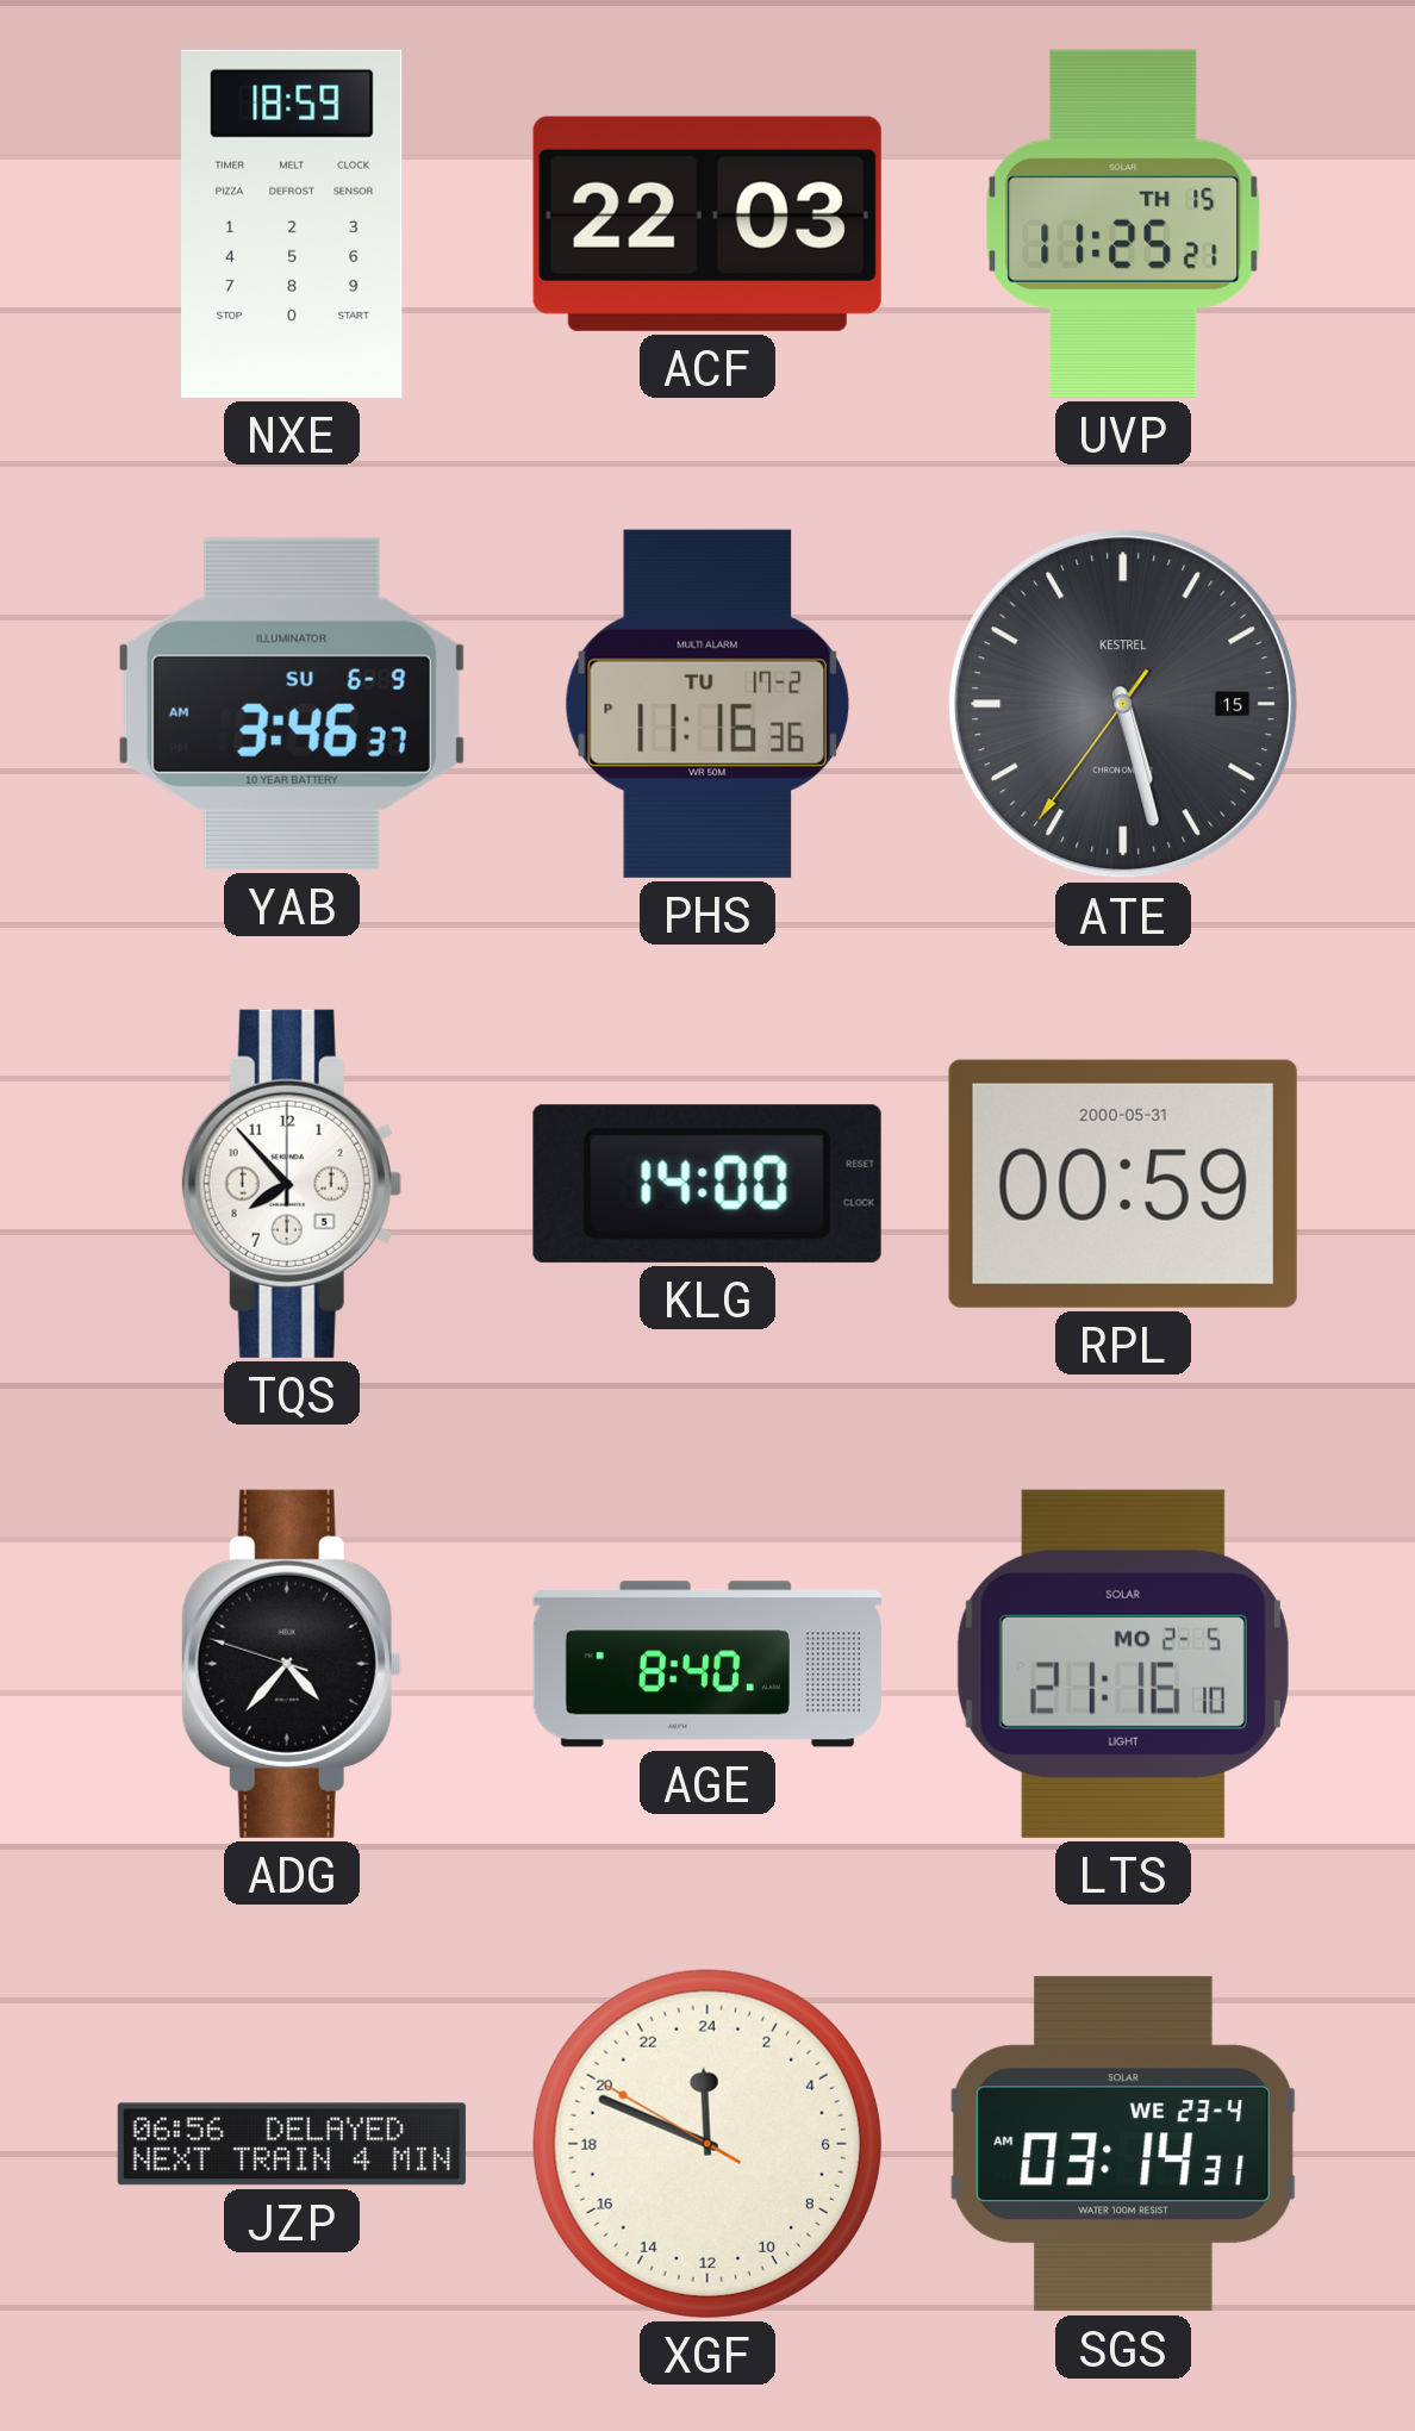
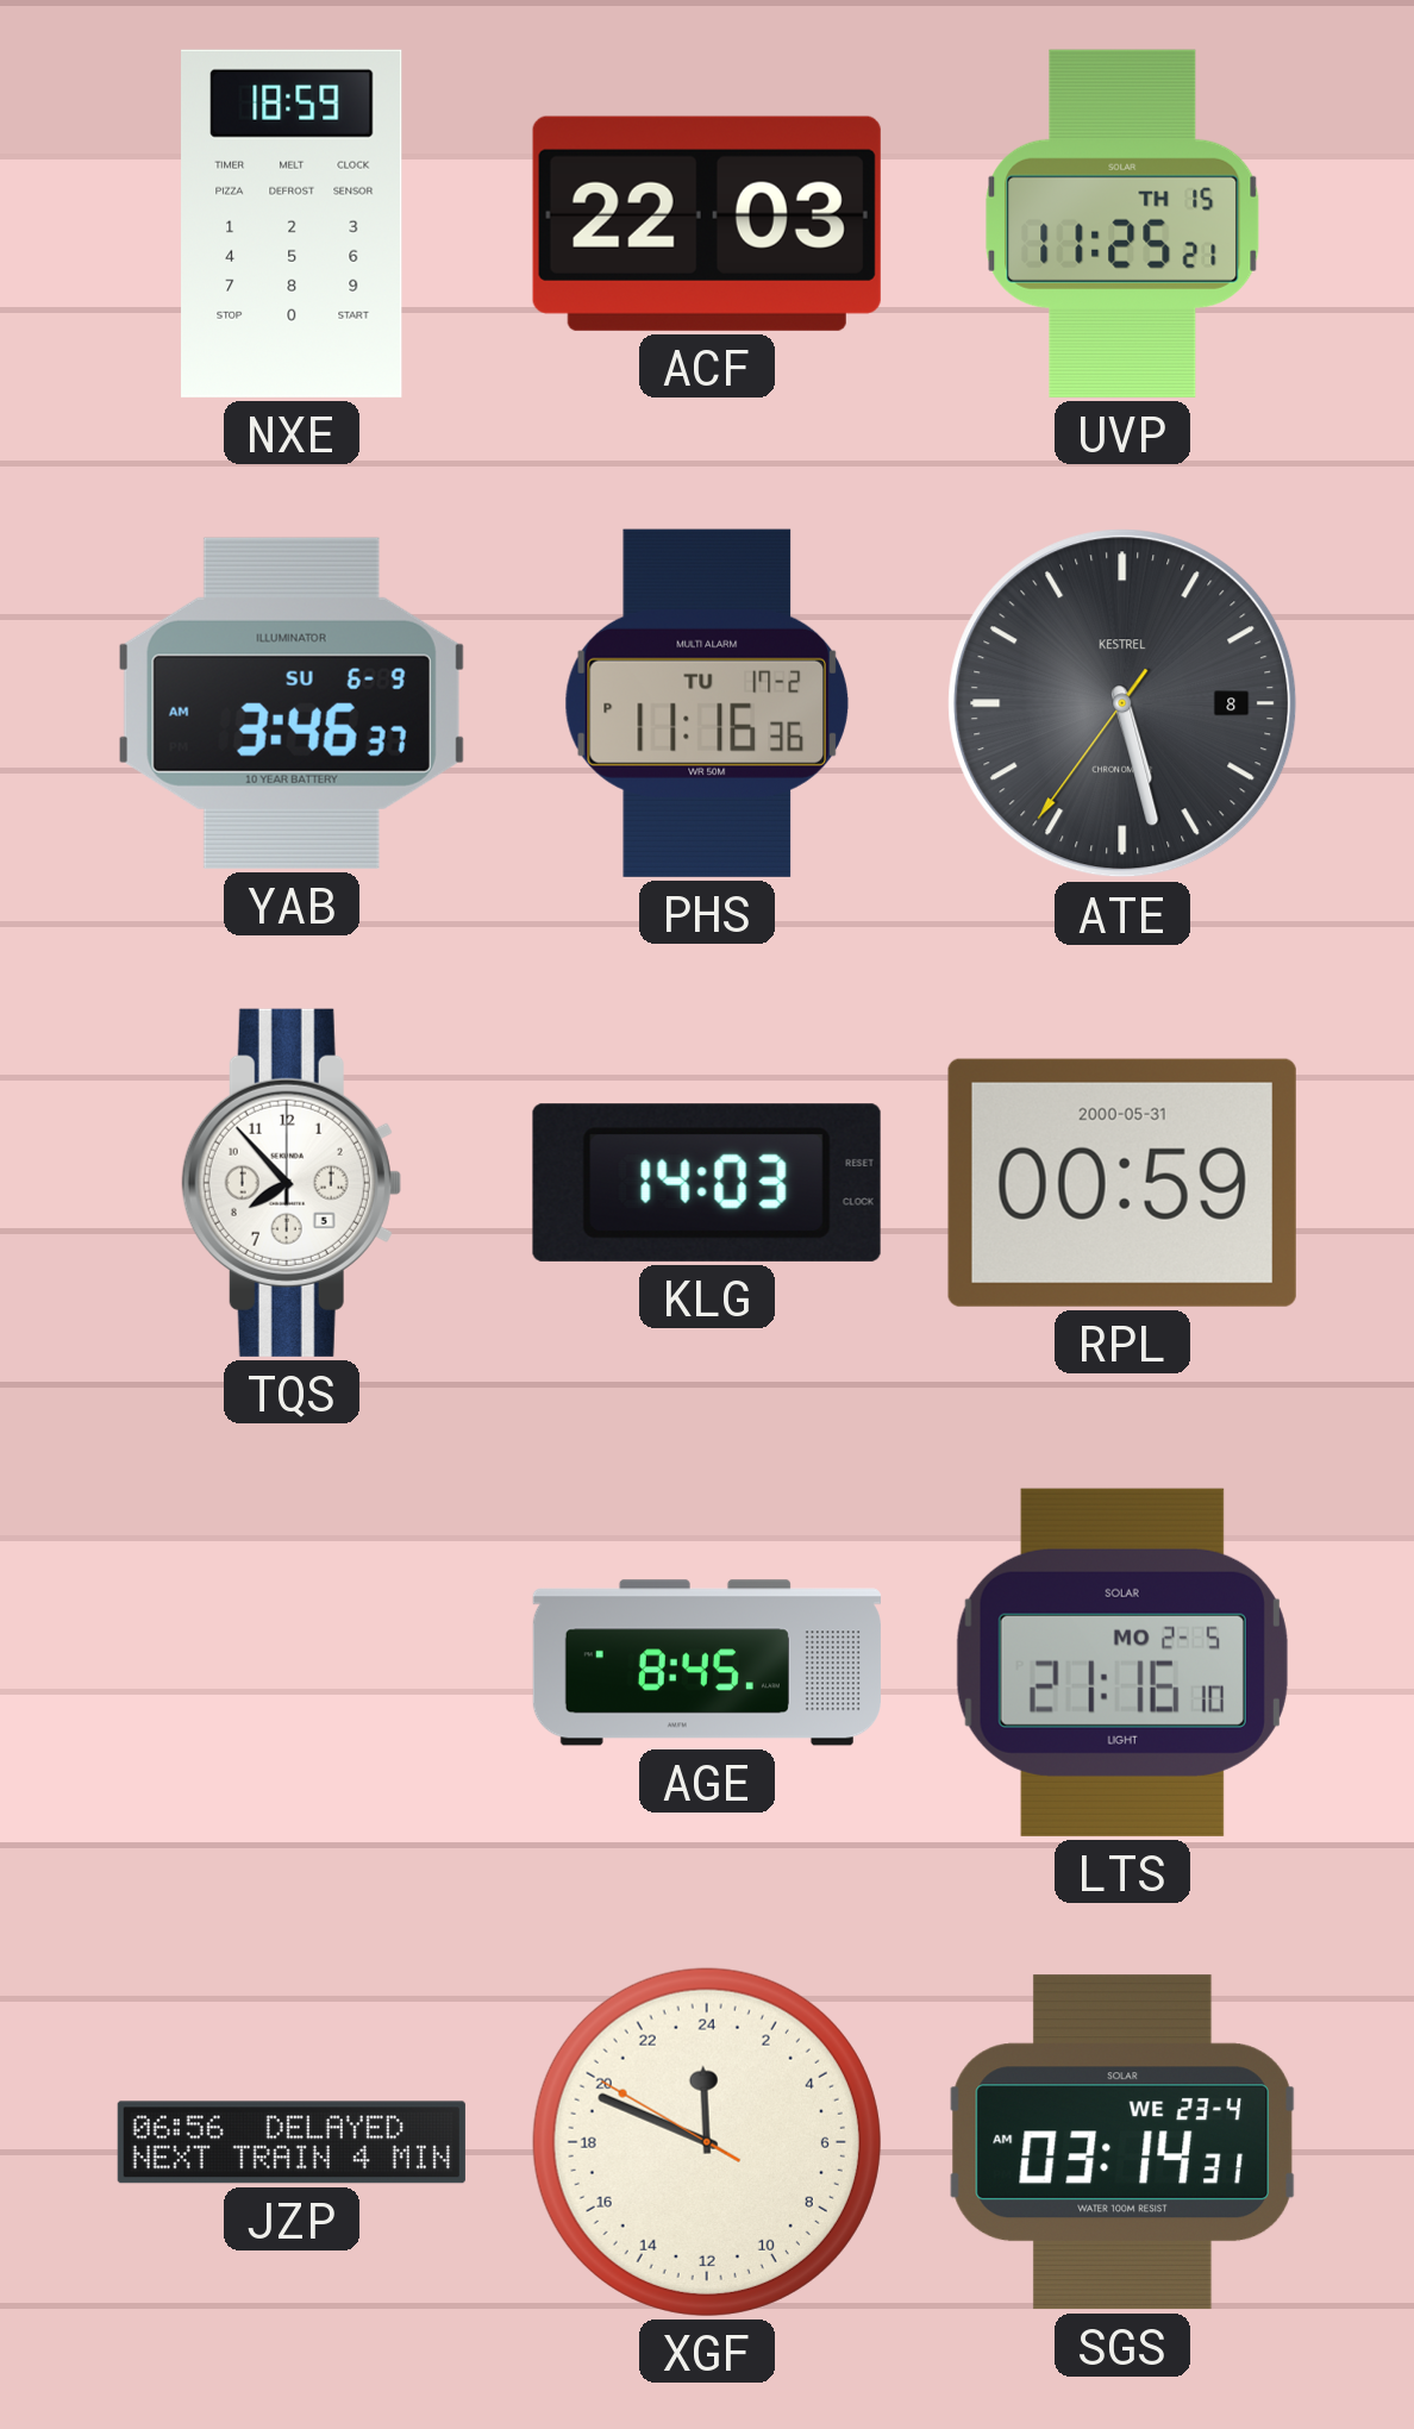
ATE date: 15 -> 8 (1122, 703)
KLG: 14:00 -> 14:03 (707, 1183)
ADG: 4:36 -> none (292, 1664)
AGE: 8:40 -> 8:45 (707, 1663)
